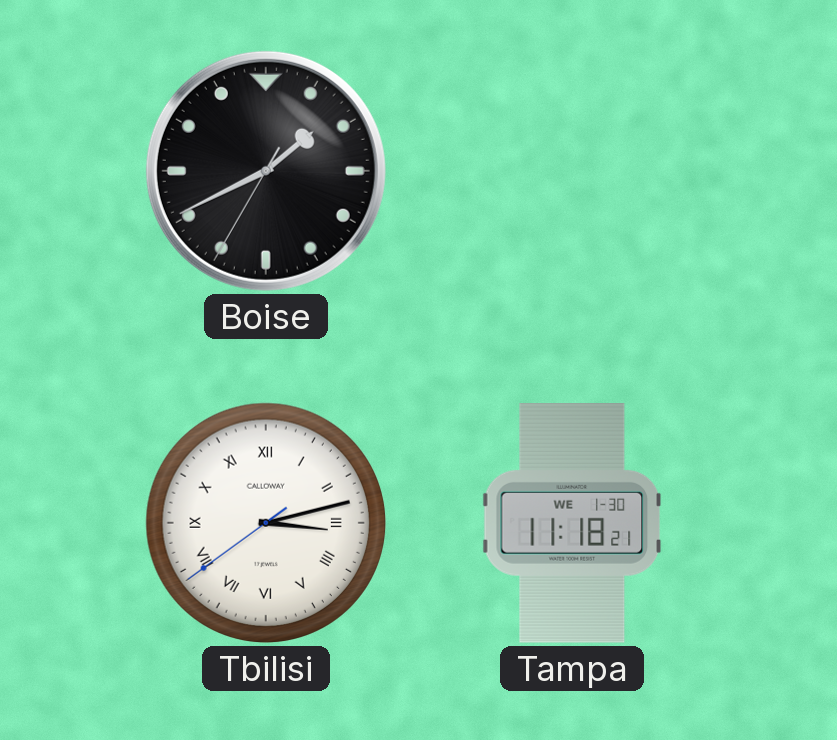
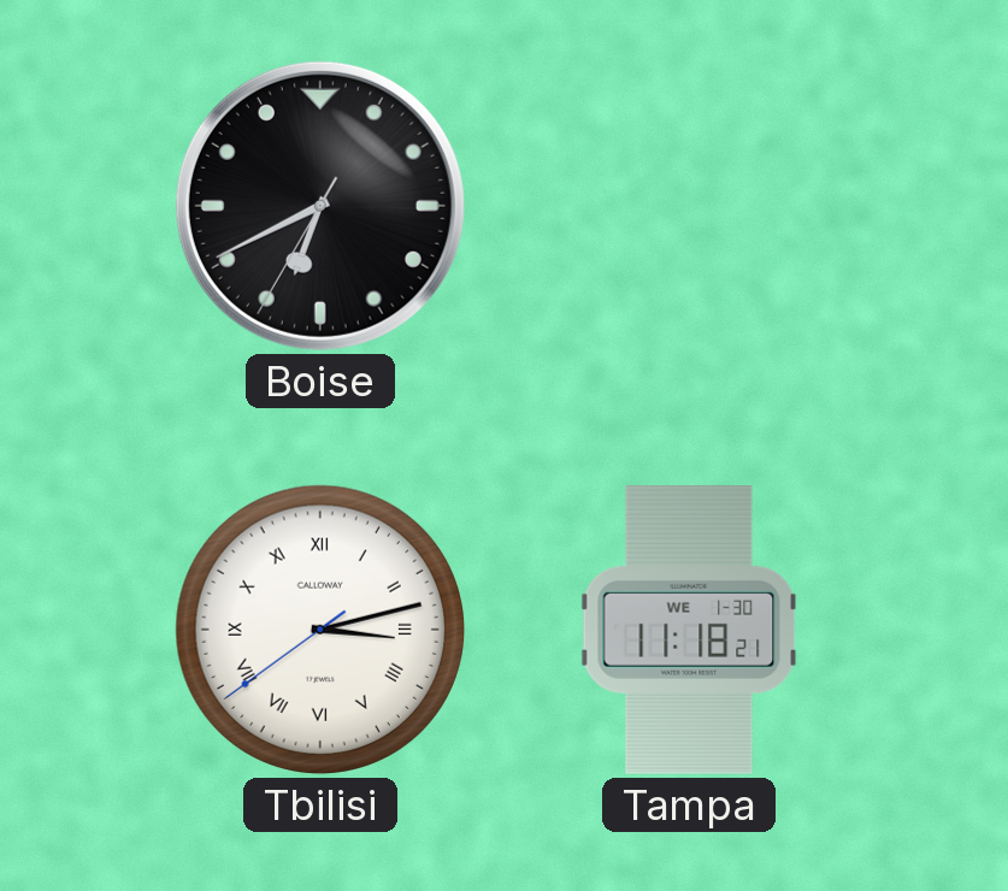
Boise: 1:40 -> 6:40 (320, 206)
